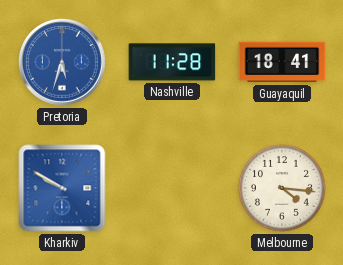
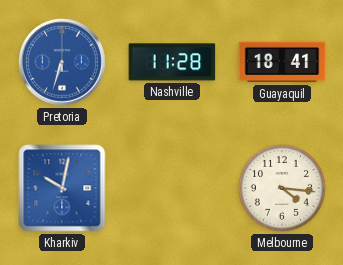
Pretoria: 5:33 -> 6:33 (63, 63)
Kharkiv: 9:50 -> 10:02 (62, 188)
